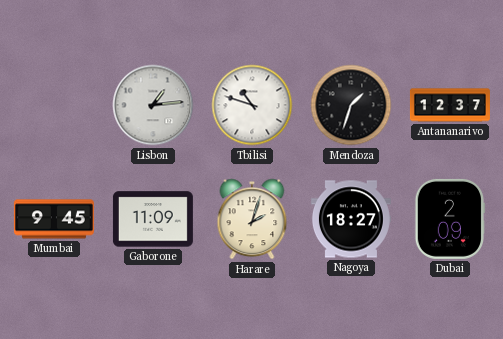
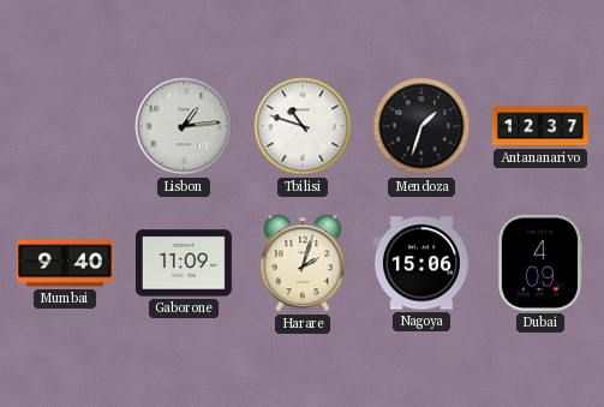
Mumbai: 9:45 -> 9:40 (65, 263)
Nagoya: 18:27 -> 15:06 (421, 263)
Dubai: 2:09 -> 4:09 (540, 263)
